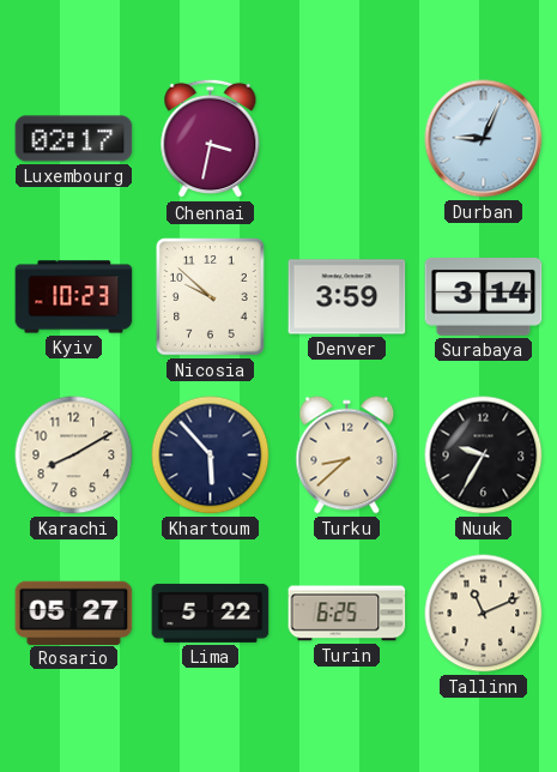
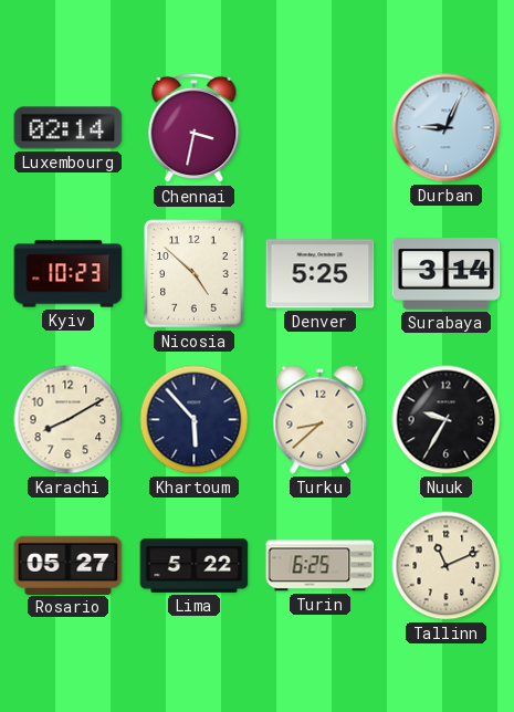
Luxembourg: 02:17 -> 02:14 (69, 128)
Nicosia: 9:52 -> 4:52 (195, 274)
Denver: 3:59 -> 5:25 (321, 274)
